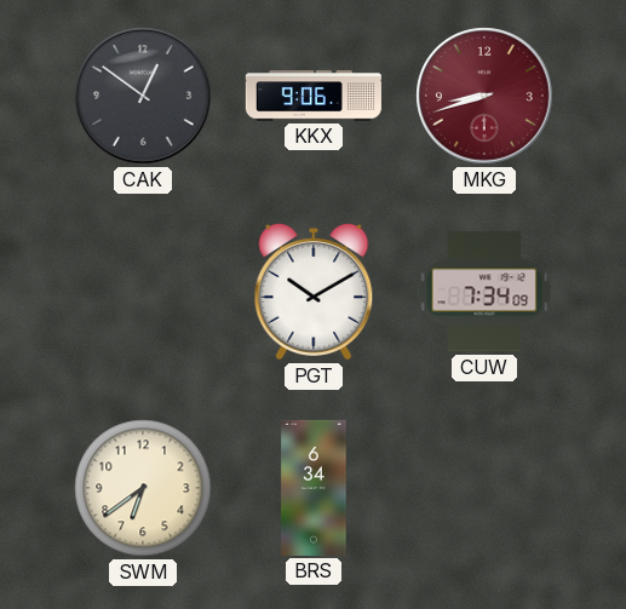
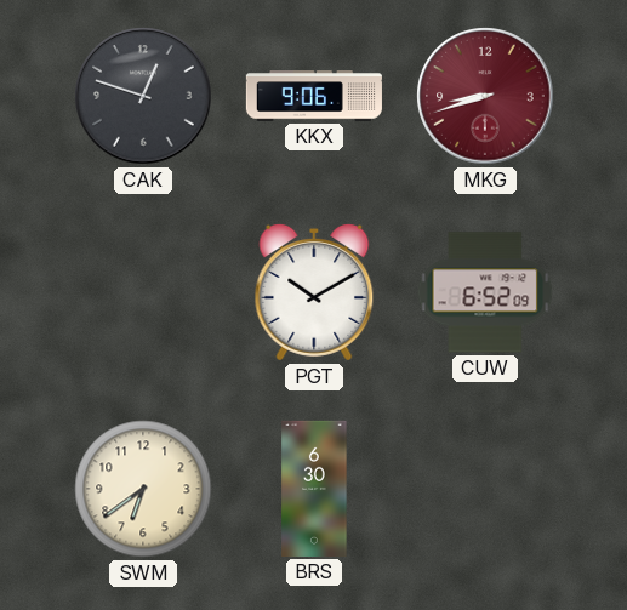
CAK: 12:51 -> 12:48 (143, 96)
CUW: 7:34 -> 6:52 (485, 292)
BRS: 6:34 -> 6:30 (314, 489)
